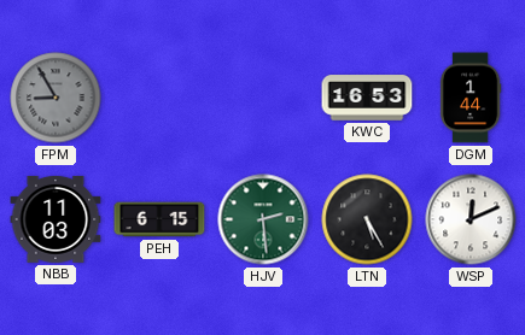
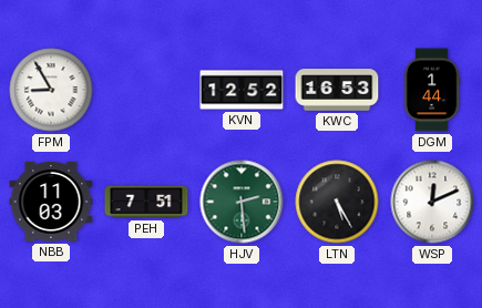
FPM dial: grey -> white (51, 90)
KVN: none -> 12:52 (242, 90)
PEH: 6:15 -> 7:51 (146, 202)
